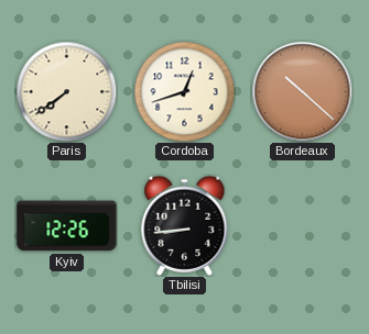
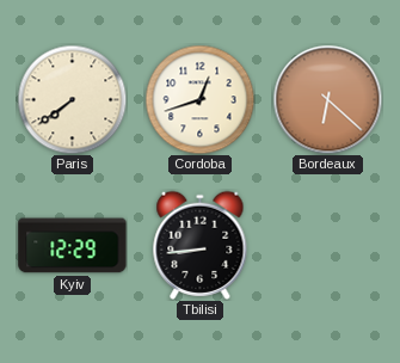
Bordeaux: 10:22 -> 6:22 (327, 99)
Kyiv: 12:26 -> 12:29 (73, 246)
